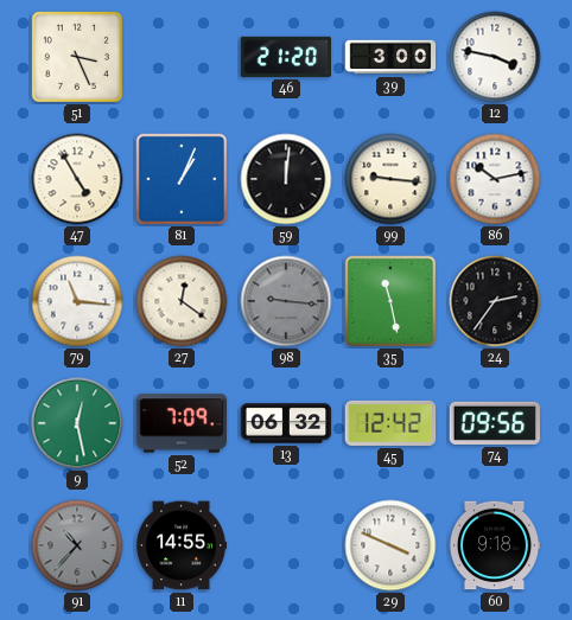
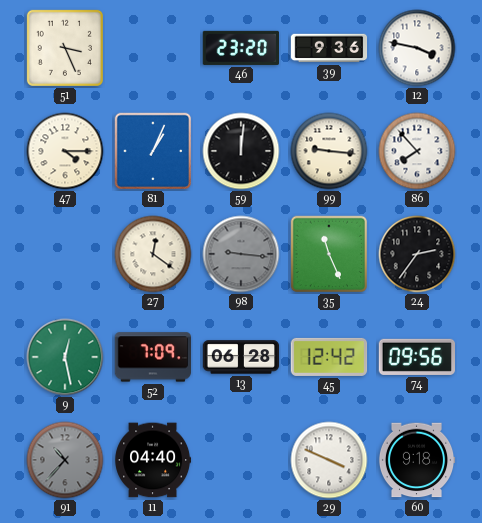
46: 21:20 -> 23:20 (240, 48)
39: 3:00 -> 9:36 (329, 48)
47: 4:55 -> 4:15 (65, 151)
86: 10:13 -> 7:53 (417, 151)
79: 11:16 -> none (77, 301)
35: 11:28 -> 11:26 (329, 254)
13: 06:32 -> 06:28 (241, 357)
11: 14:55 -> 04:40 (153, 460)
